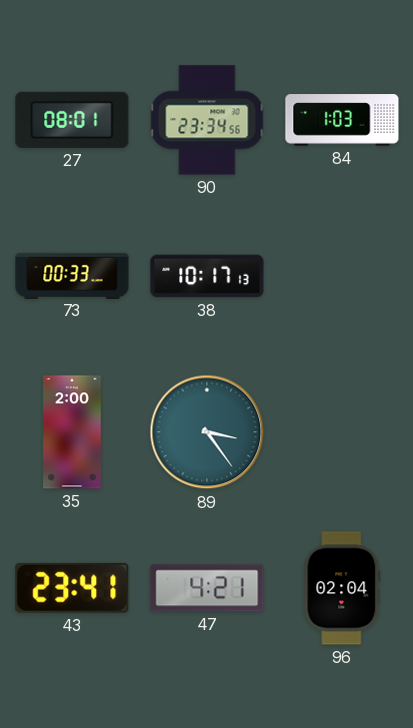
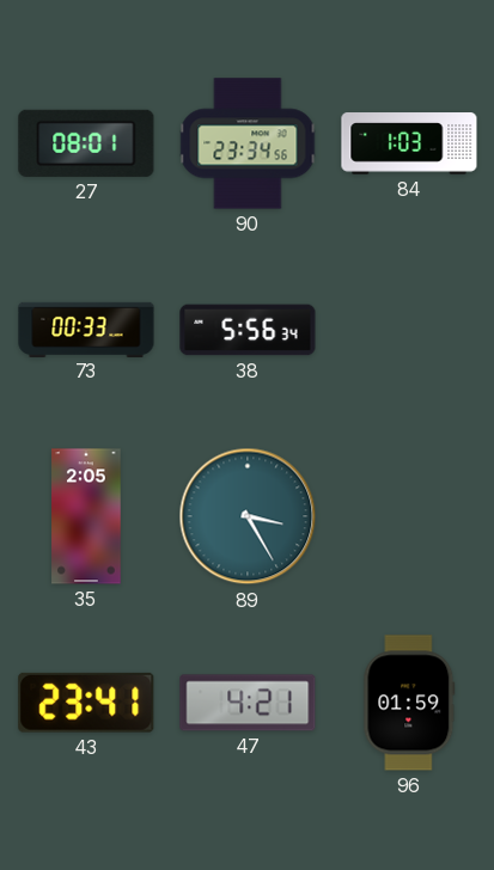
38: 10:17 -> 5:56 (248, 330)
35: 2:00 -> 2:05 (86, 516)
89: 3:24 -> 3:25 (248, 516)
96: 02:04 -> 01:59 (409, 703)
